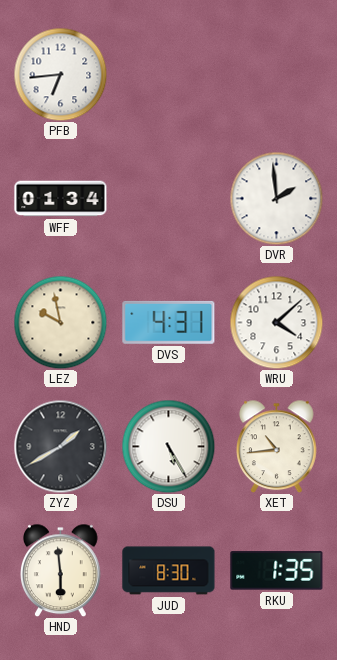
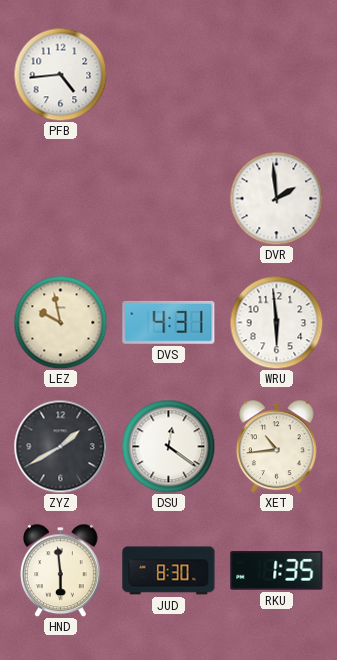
PFB: 6:44 -> 4:44 (60, 74)
WFF: 01:34 -> none (61, 199)
WRU: 4:08 -> 5:59 (276, 322)
DSU: 5:25 -> 12:21 (168, 446)
